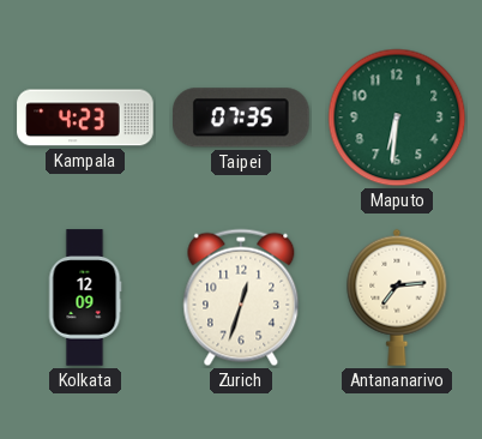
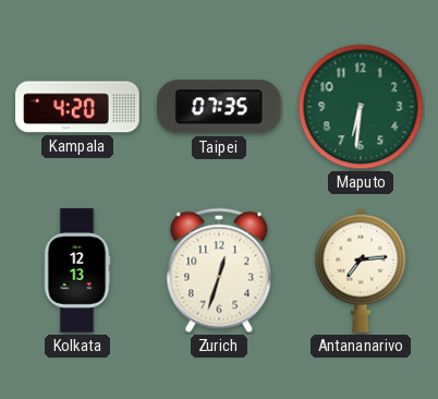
Kampala: 4:23 -> 4:20 (77, 107)
Kolkata: 12:09 -> 12:13 (77, 270)
